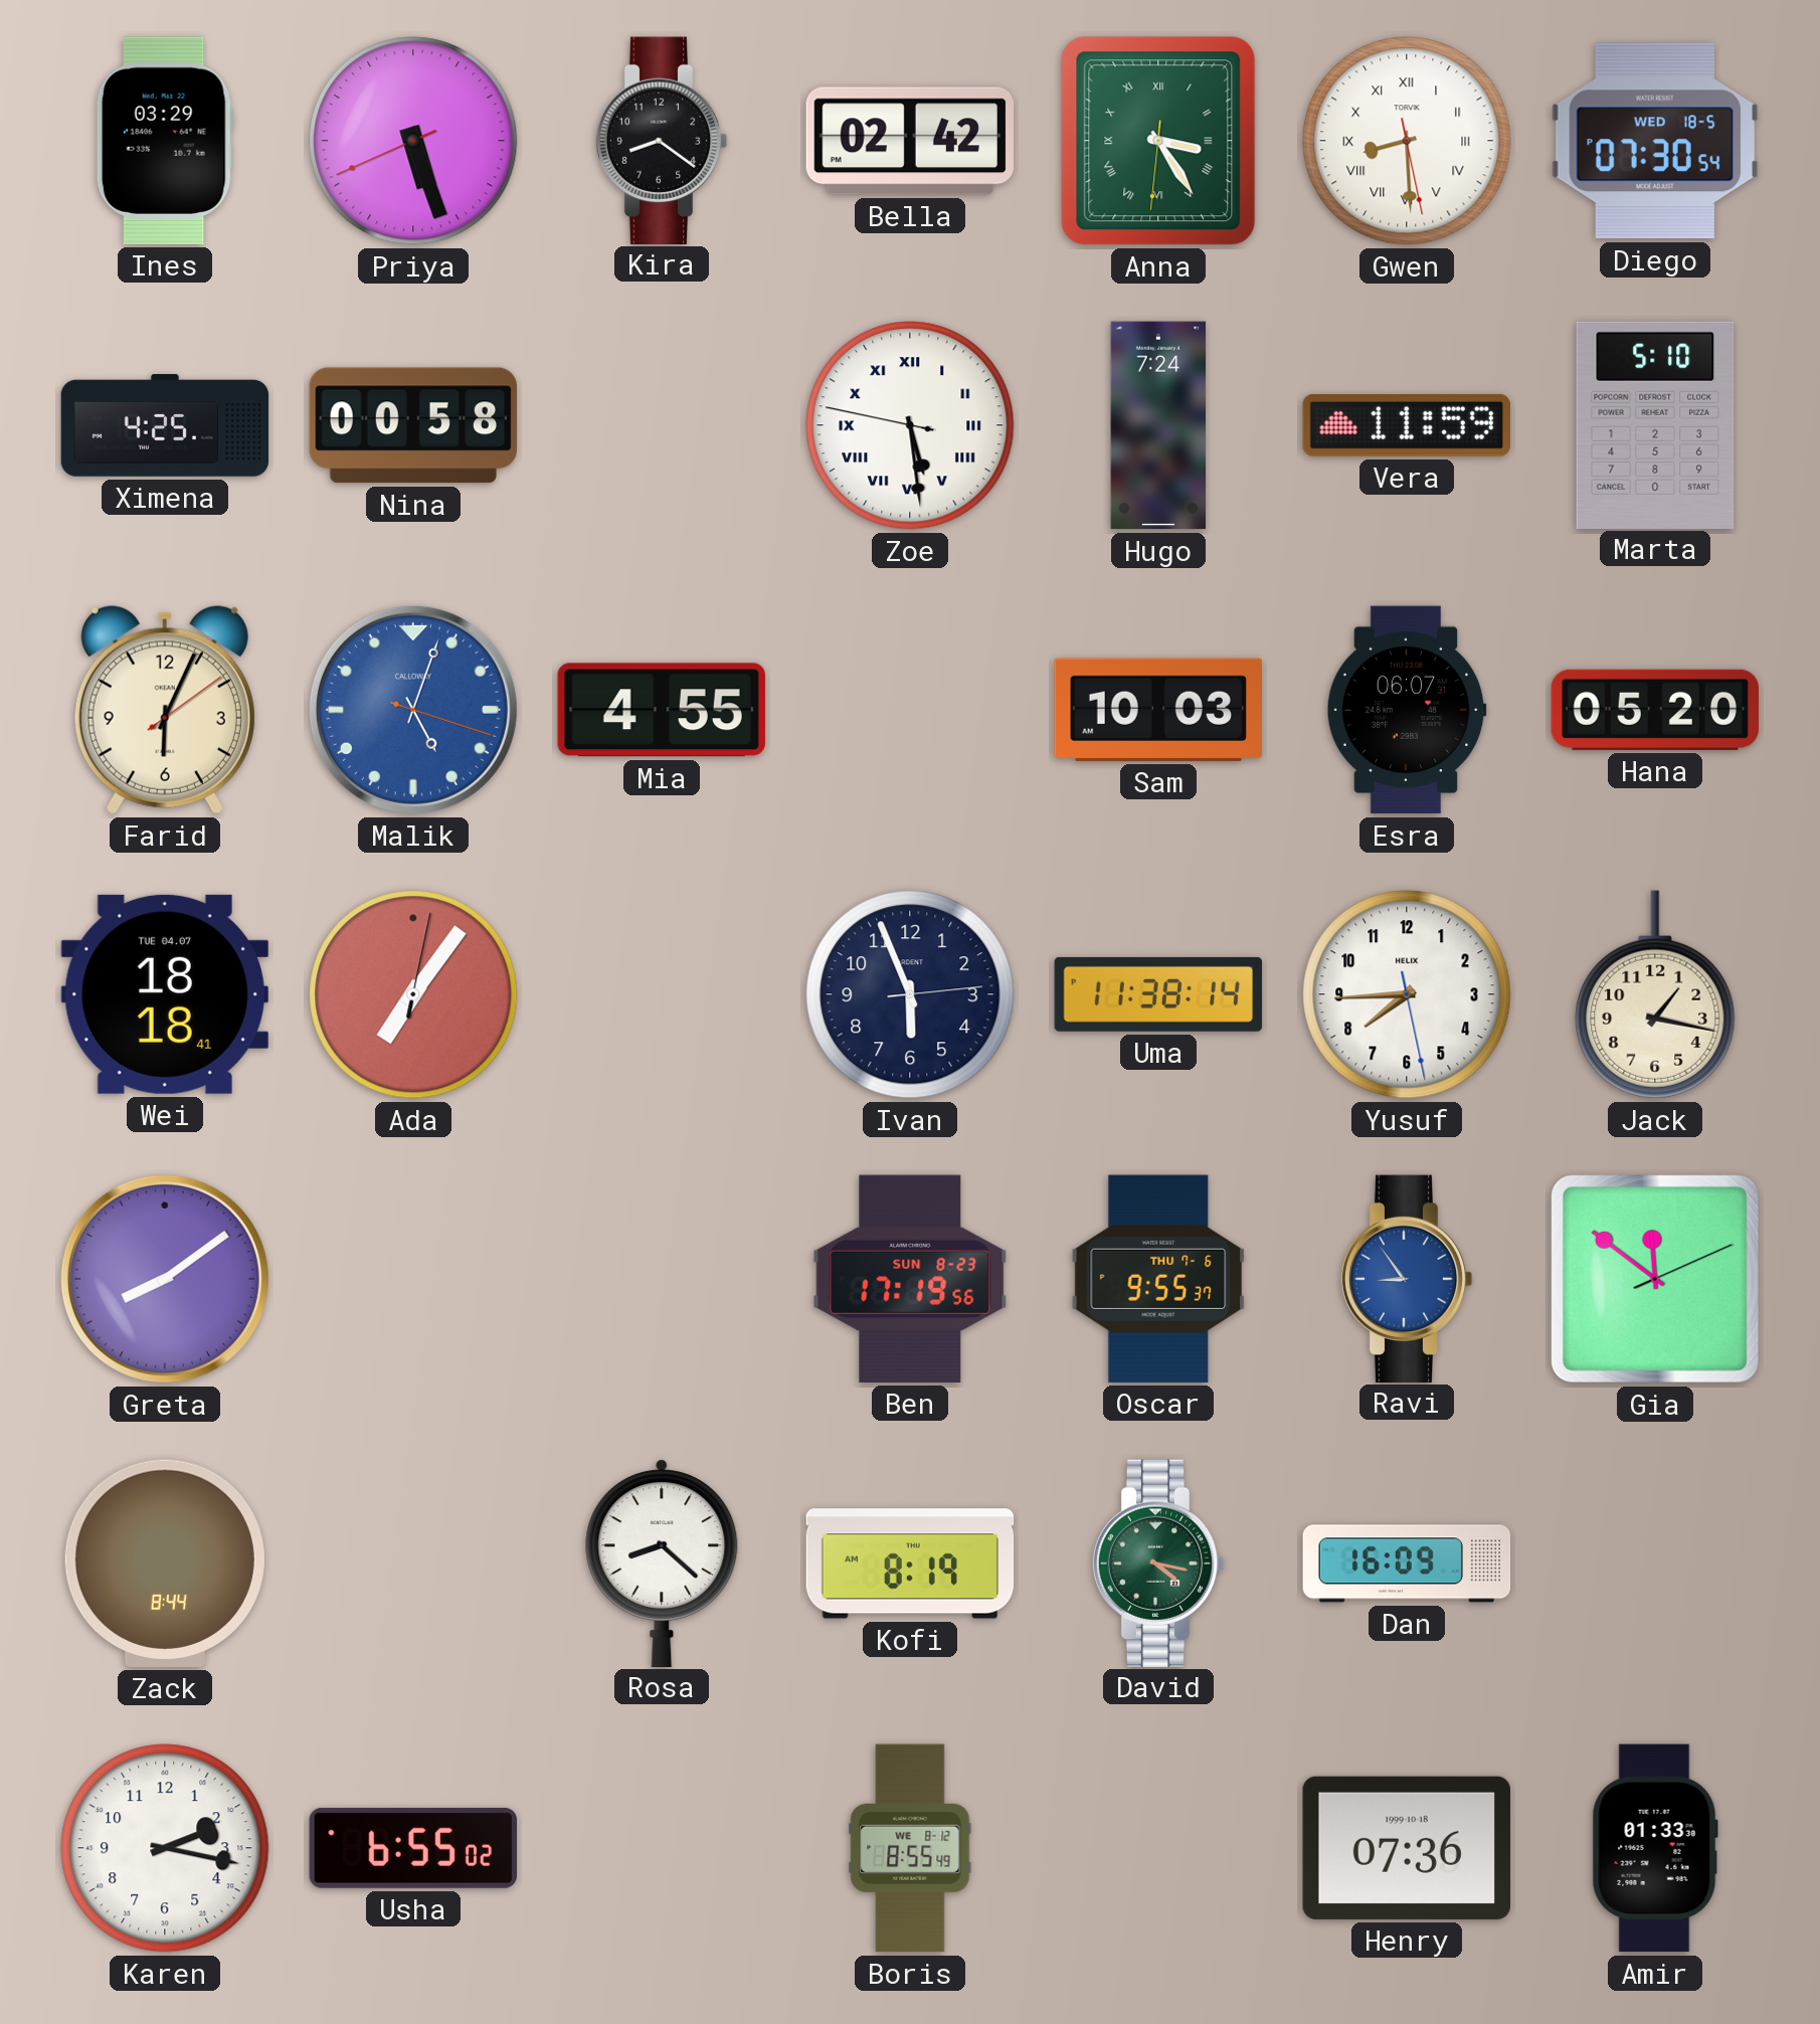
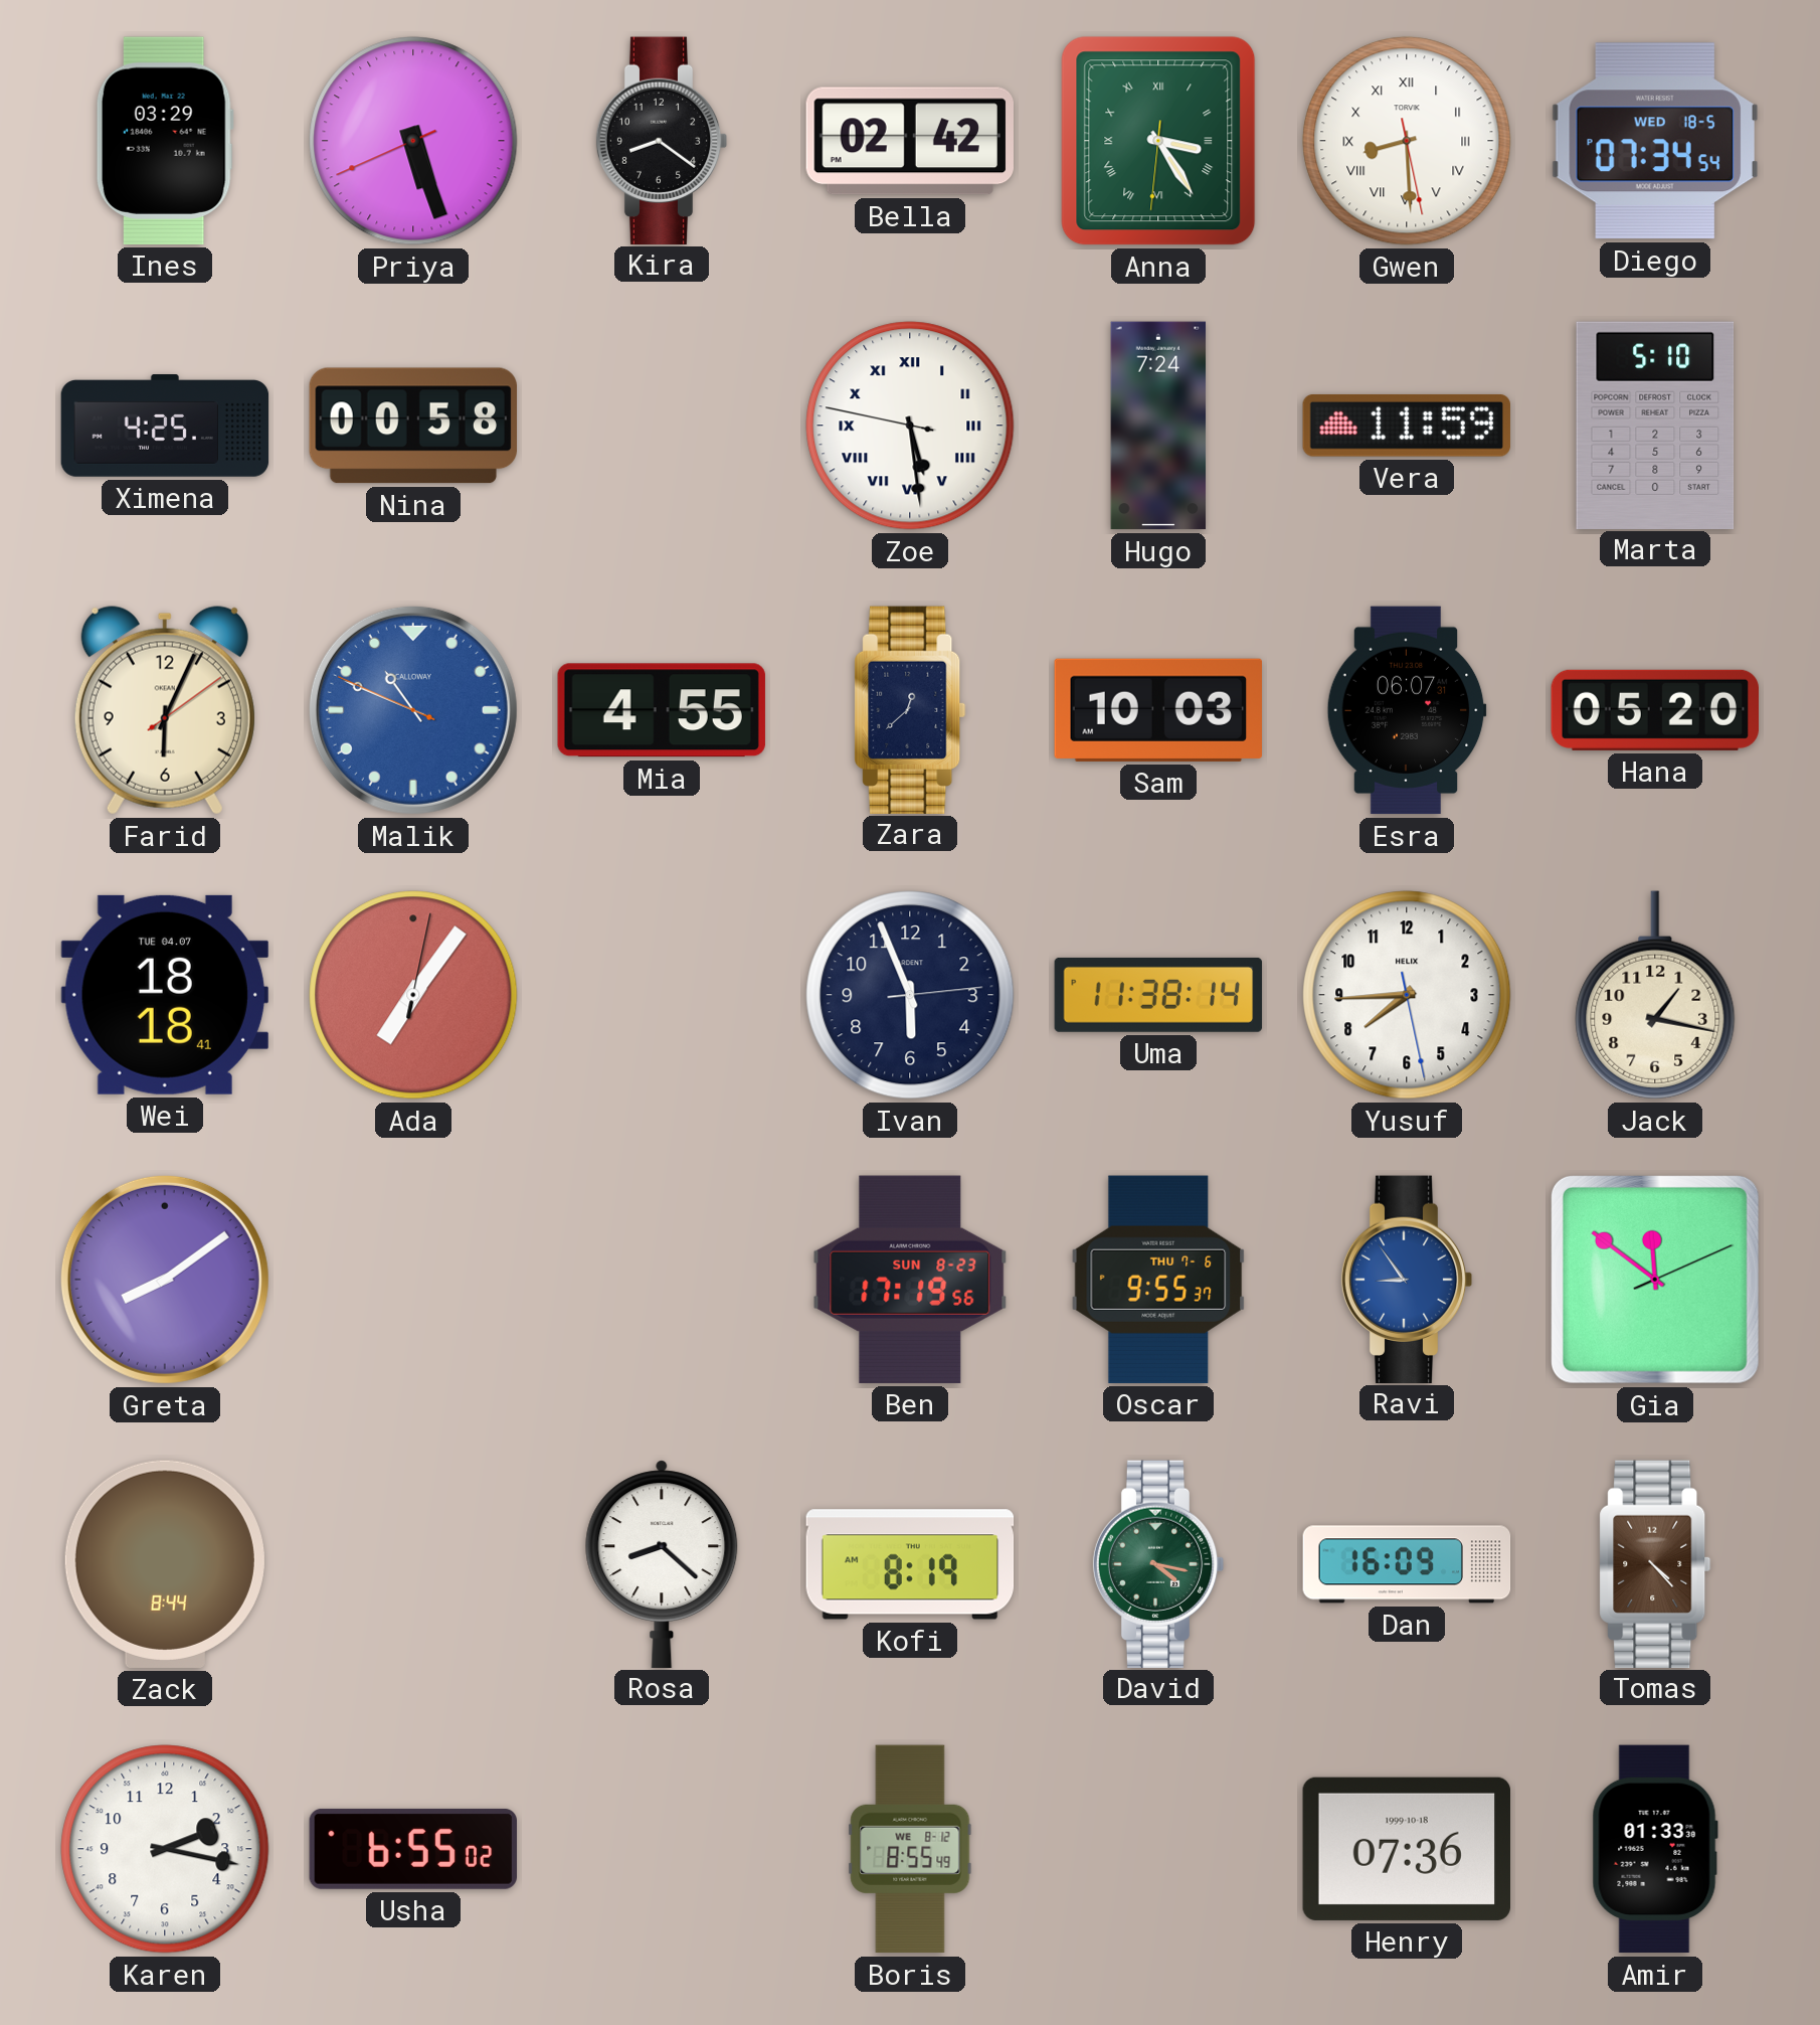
Diego: 07:30 -> 07:34 (1655, 141)
Malik: 5:03 -> 10:48 (413, 710)
Zara: none -> 12:38 (910, 709)
Tomas: none -> 4:23 (1655, 1563)
